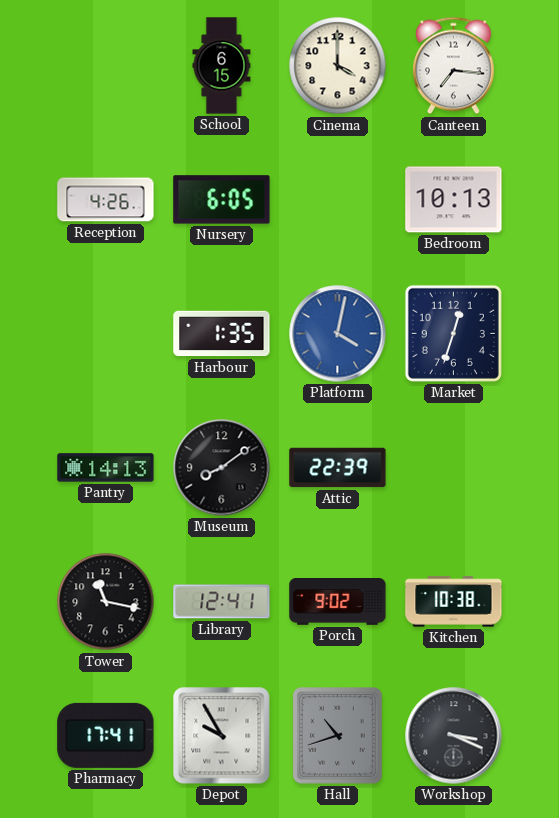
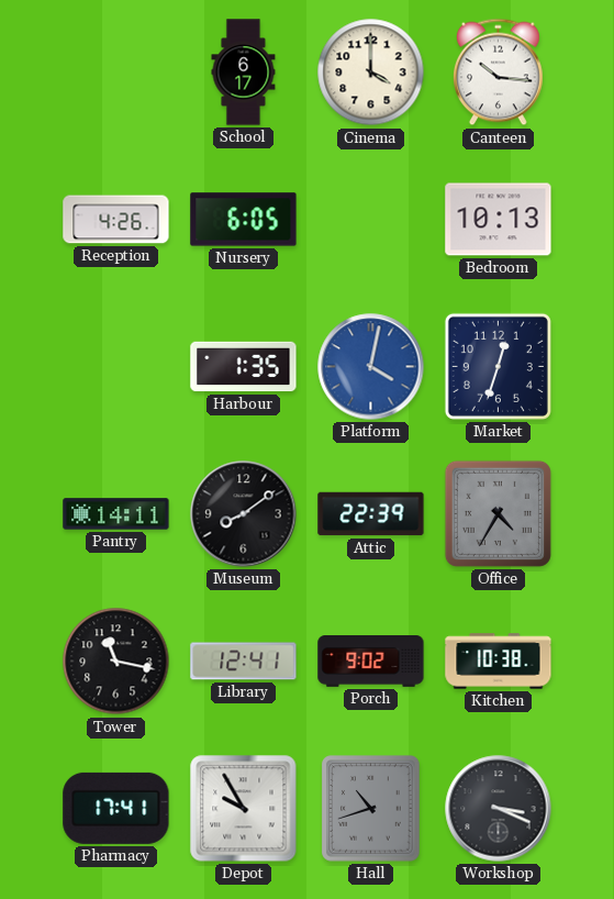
School: 6:15 -> 6:17 (244, 73)
Canteen: 7:16 -> 10:16 (499, 73)
Pantry: 14:13 -> 14:11 (116, 514)
Office: none -> 4:35 (498, 513)
